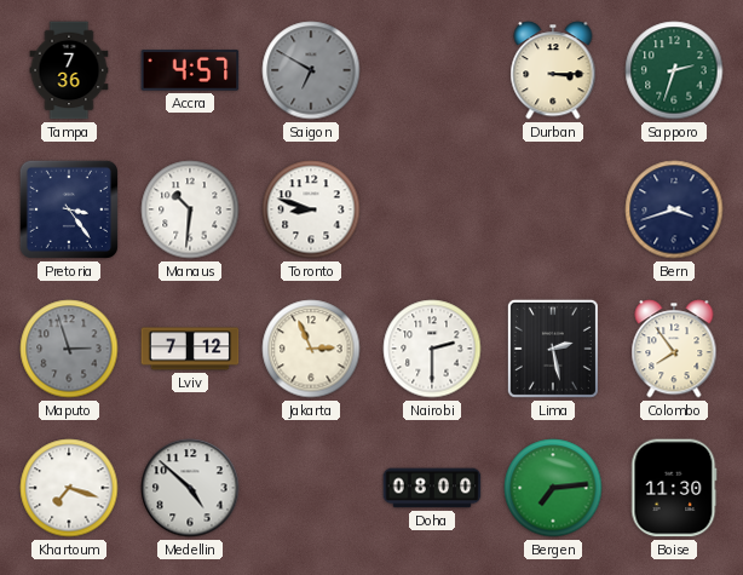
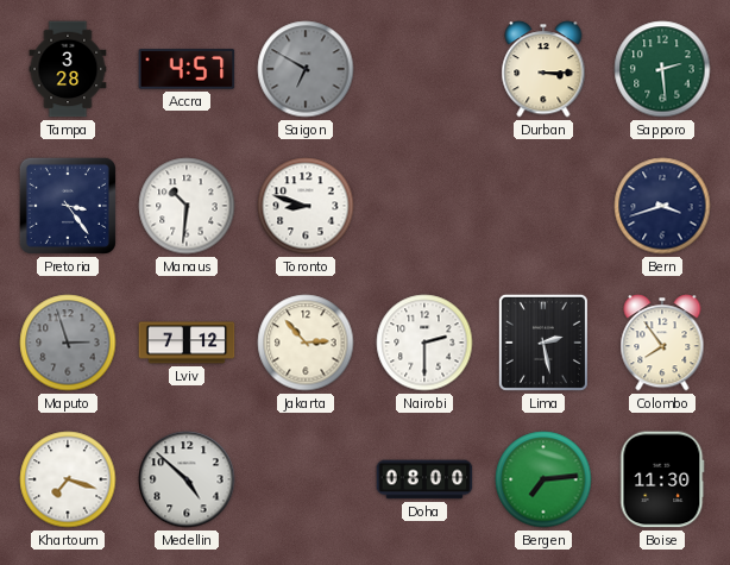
Tampa: 7:36 -> 3:28 (68, 69)
Sapporo: 2:33 -> 2:29 (662, 69)
Jakarta: 2:56 -> 2:53 (306, 343)
